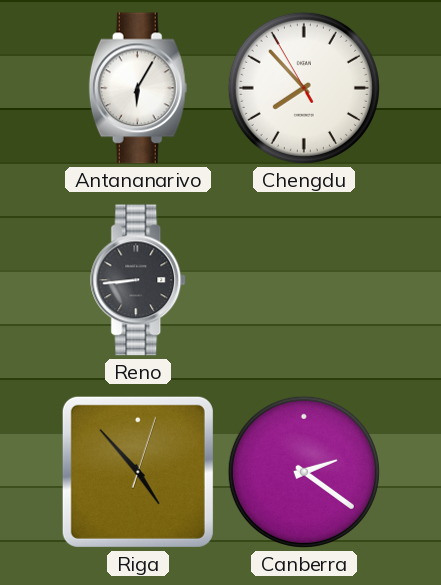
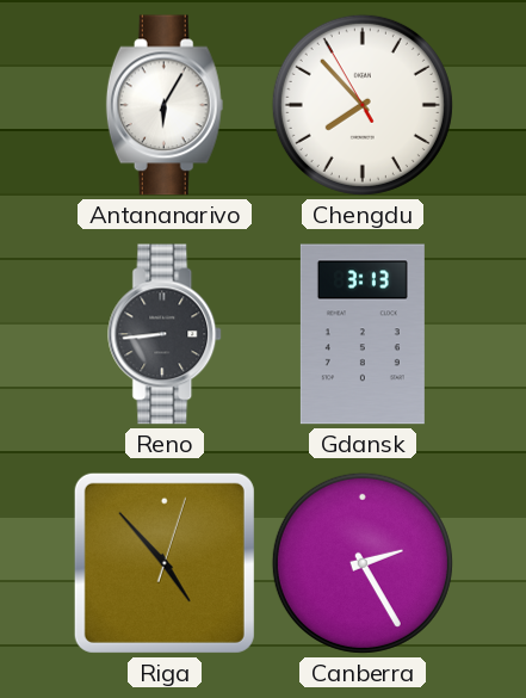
Gdansk: none -> 3:13 (363, 334)
Canberra: 2:21 -> 2:25 (363, 563)
